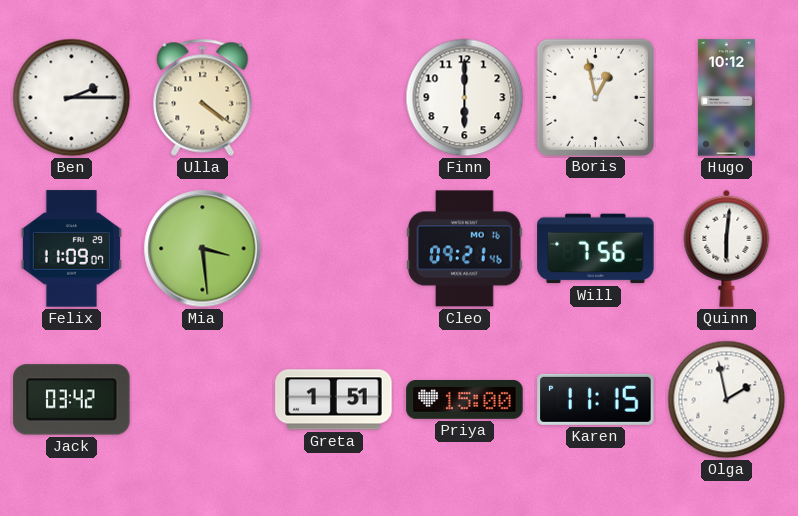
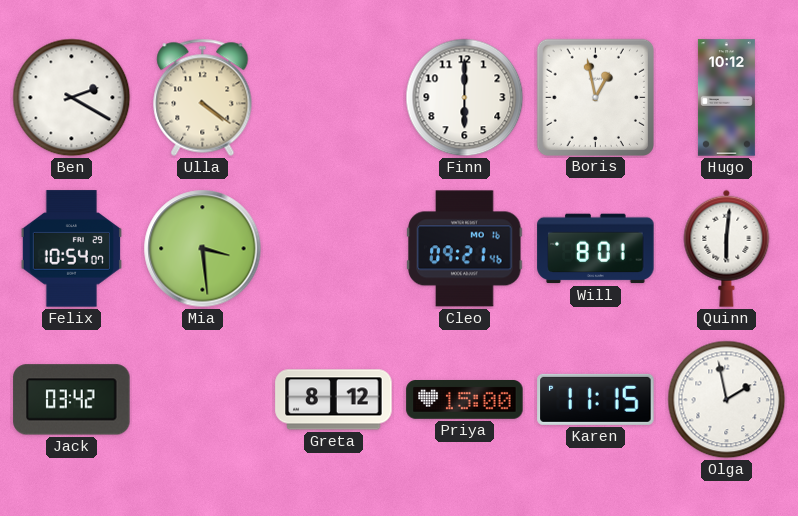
Ben: 2:15 -> 2:20 (72, 98)
Felix: 11:09 -> 10:54 (71, 249)
Will: 7:56 -> 8:01 (596, 249)
Greta: 1:51 -> 8:12 (334, 400)
